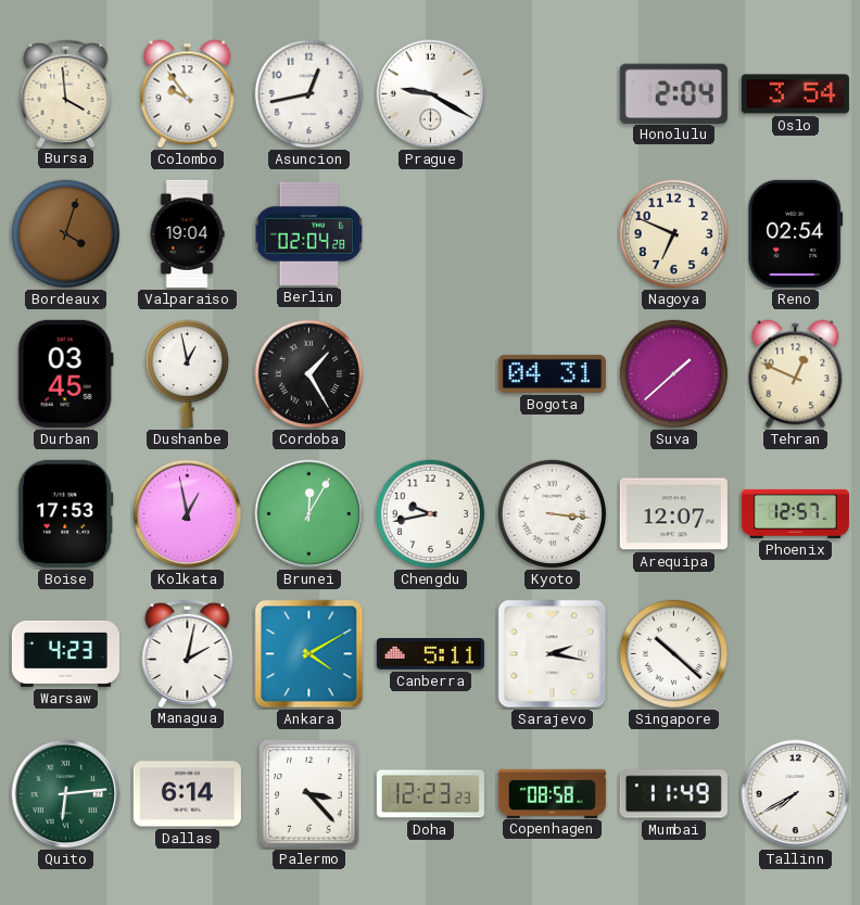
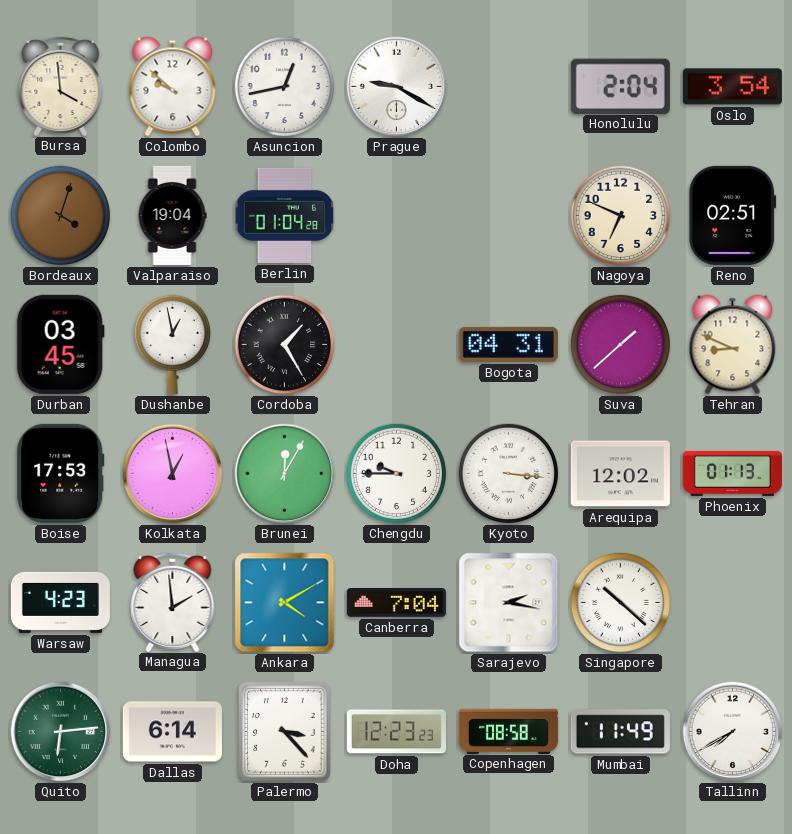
Colombo: 9:54 -> 9:52 (173, 87)
Berlin: 02:04 -> 01:04 (285, 215)
Reno: 02:54 -> 02:51 (733, 215)
Tehran: 12:49 -> 8:49 (733, 345)
Chengdu: 9:43 -> 9:45 (397, 474)
Arequipa: 12:07 -> 12:02 (620, 474)
Phoenix: 12:57 -> 01:13 (732, 473)
Managua: 2:02 -> 1:59 (173, 601)
Canberra: 5:11 -> 7:04 (396, 603)
